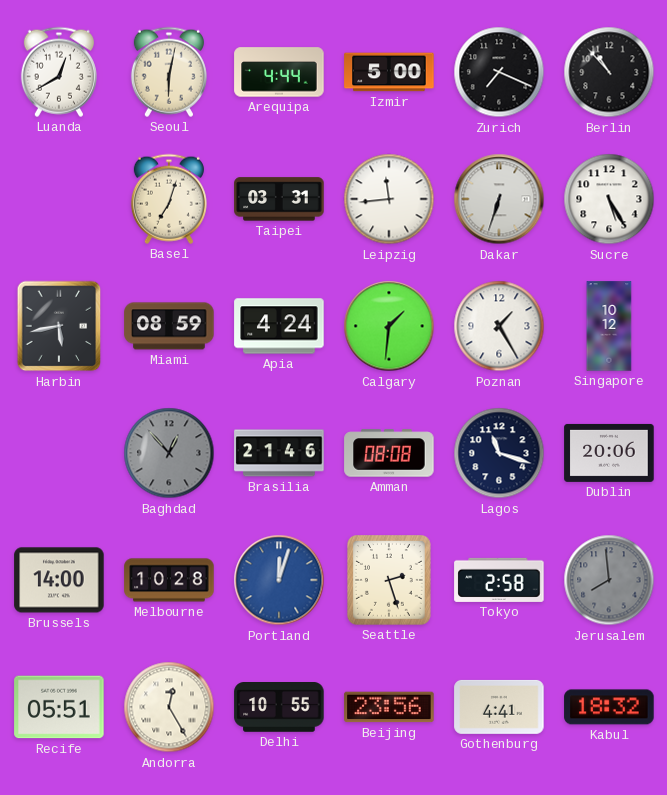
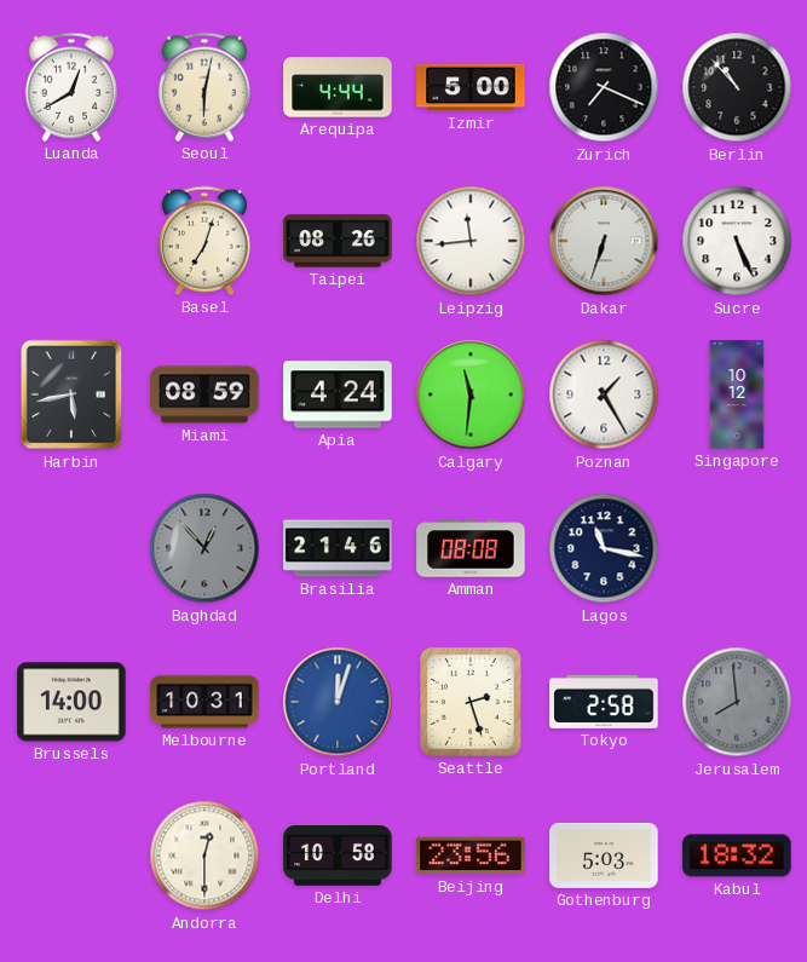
Taipei: 03:31 -> 08:26 (338, 241)
Sucre: 5:25 -> 5:26 (737, 241)
Calgary: 1:31 -> 11:31 (471, 394)
Lagos: 11:18 -> 11:17 (604, 548)
Dublin: 20:06 -> none (609, 453)
Melbourne: 10:28 -> 10:31 (204, 702)
Recife: 05:51 -> none (59, 707)
Andorra: 12:25 -> 12:30 (204, 856)
Delhi: 10:55 -> 10:58 (338, 857)
Gothenburg: 4:41 -> 5:03 (604, 856)
